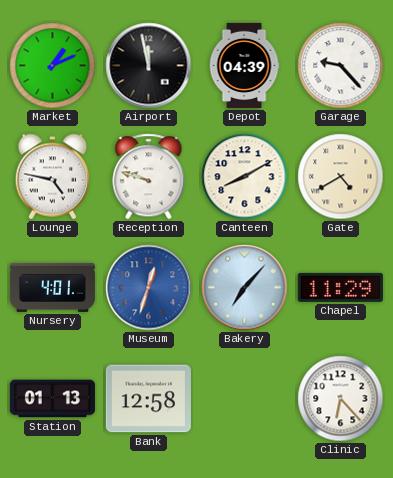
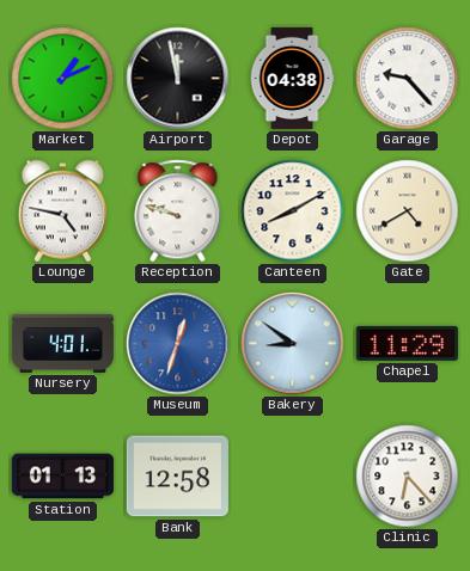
Depot: 04:39 -> 04:38 (292, 78)
Bakery: 7:07 -> 8:51 (293, 344)
